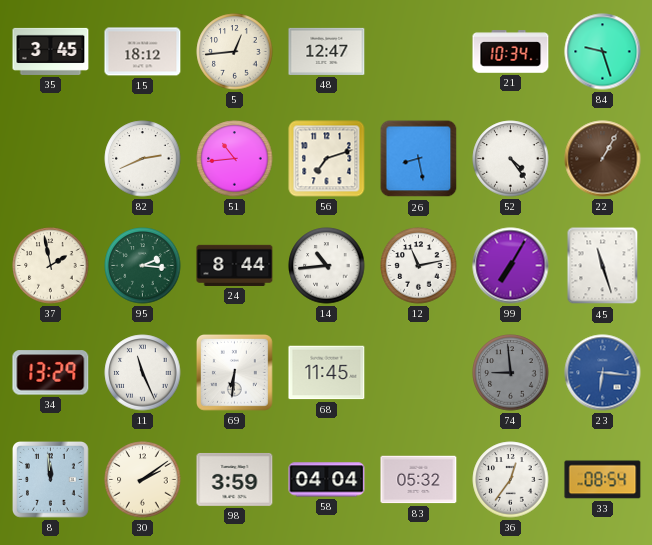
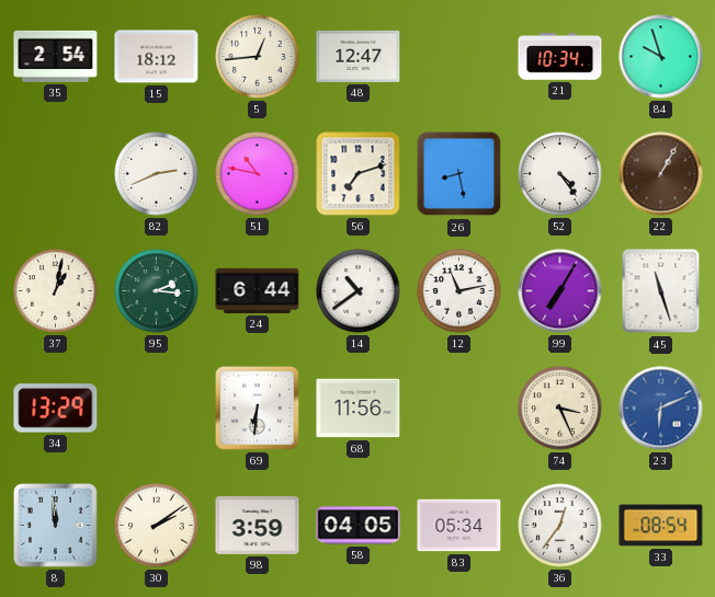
35: 3:45 -> 2:54 (56, 56)
84: 9:27 -> 9:57 (661, 57)
51: 10:44 -> 10:47 (258, 174)
37: 1:58 -> 1:02 (56, 291)
24: 8:44 -> 6:44 (258, 290)
14: 10:44 -> 10:39 (359, 291)
11: 11:26 -> none (143, 373)
68: 11:45 -> 11:56 (359, 409)
74: 8:59 -> 3:26 (560, 409)
74 dial: grey -> cream (560, 409)
23: 6:16 -> 6:11 (661, 409)
58: 04:04 -> 04:05 (359, 526)
83: 05:32 -> 05:34 (459, 526)
